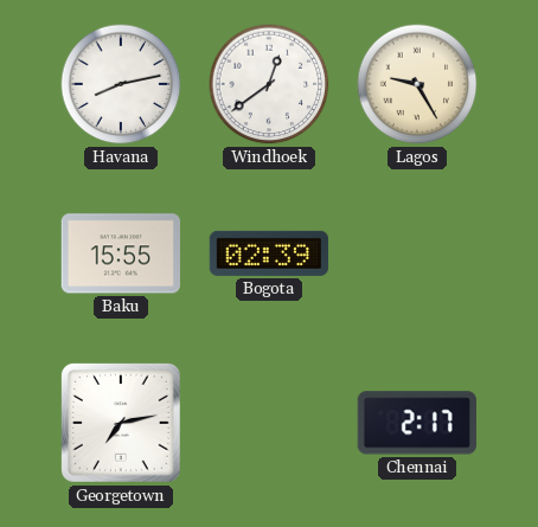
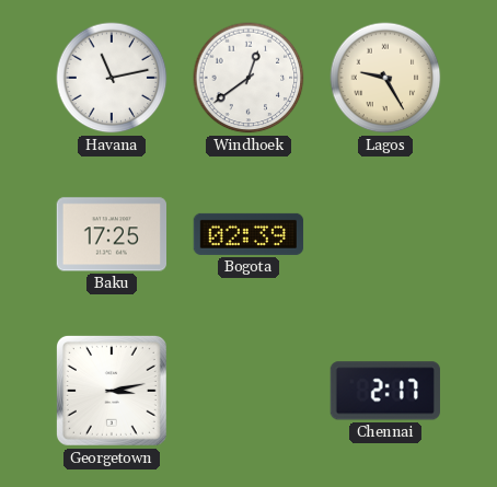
Havana: 8:13 -> 11:13 (112, 78)
Baku: 15:55 -> 17:25 (111, 234)
Georgetown: 7:13 -> 3:13 (112, 391)
